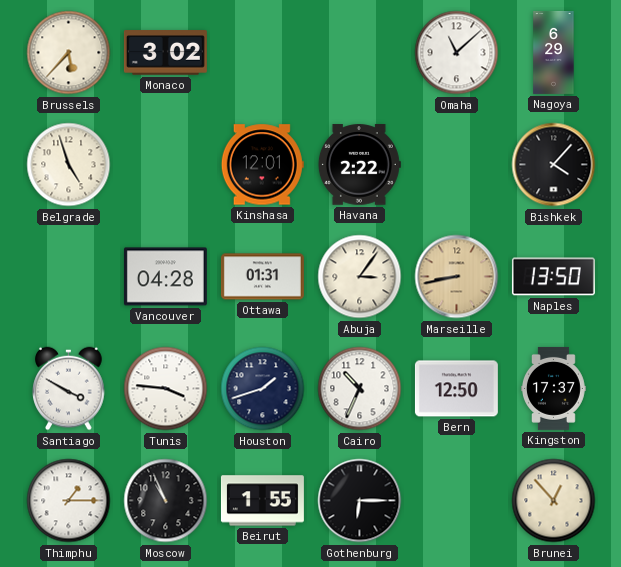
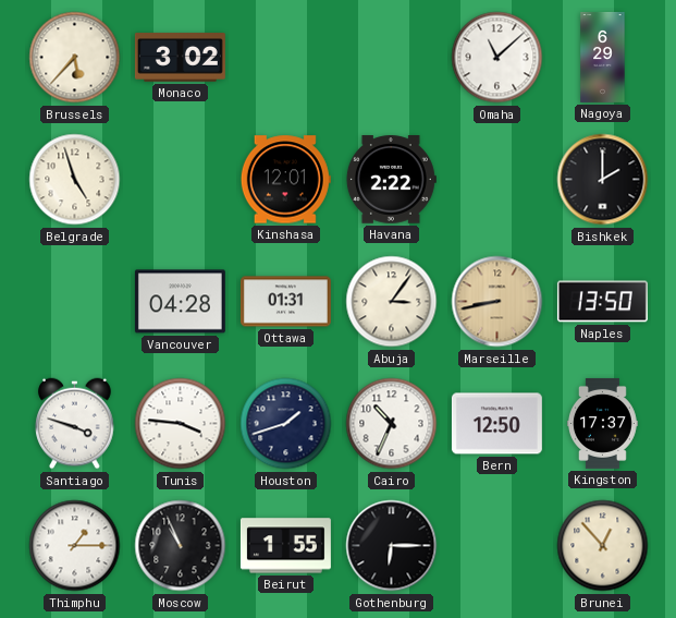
Bishkek: 4:07 -> 2:00 (603, 180)
Santiago: 3:50 -> 3:48 (75, 424)
